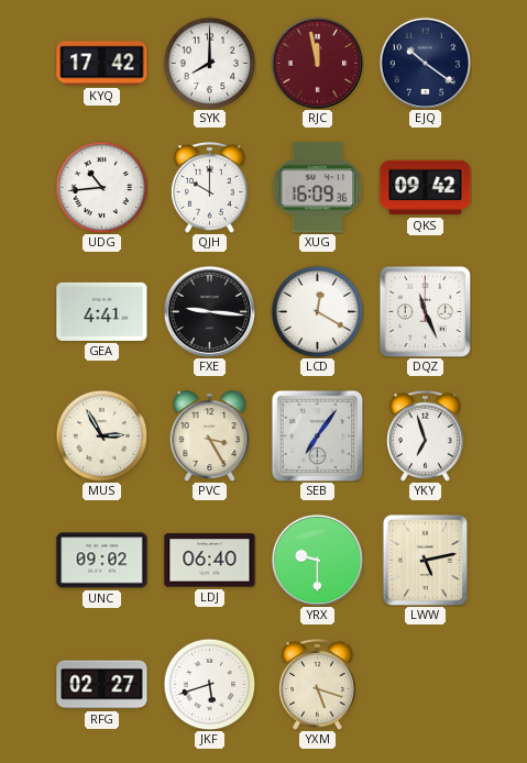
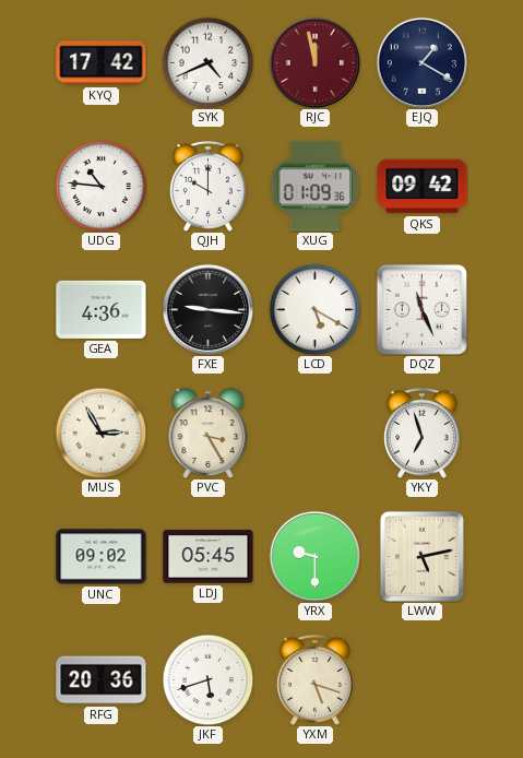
SYK: 8:00 -> 4:41 (207, 62)
EJQ: 10:21 -> 1:20 (421, 62)
UDG: 10:44 -> 10:46 (100, 186)
XUG: 16:09 -> 01:09 (316, 187)
GEA: 4:41 -> 4:36 (102, 309)
LCD: 12:20 -> 5:20 (314, 309)
SEB: 7:06 -> none (317, 435)
LDJ: 06:40 -> 05:45 (209, 557)
RFG: 02:27 -> 20:36 (102, 680)
